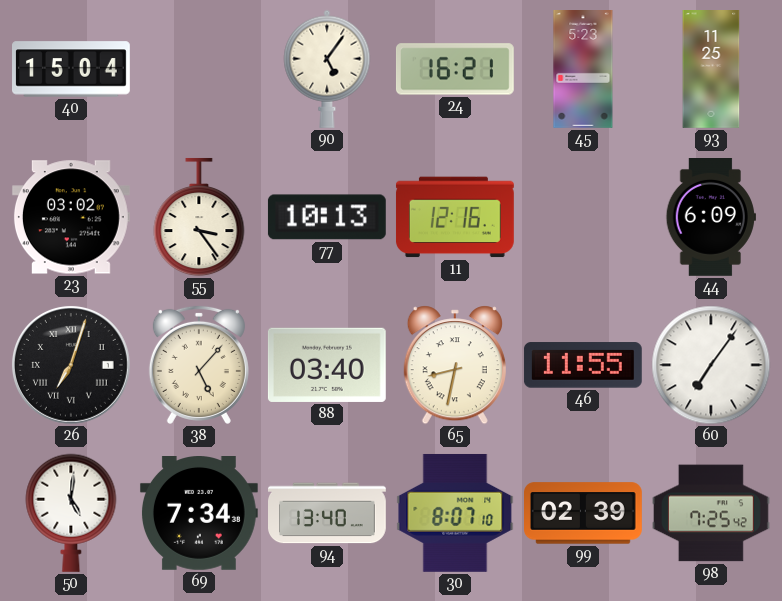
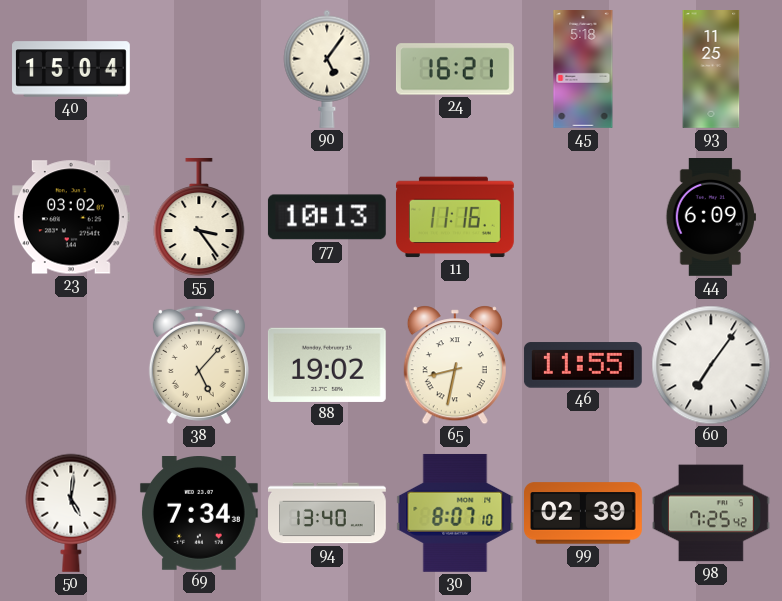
45: 5:23 -> 5:18 (583, 70)
11: 12:16 -> 11:16 (455, 217)
26: 7:03 -> none (71, 365)
88: 03:40 -> 19:02 (327, 365)
